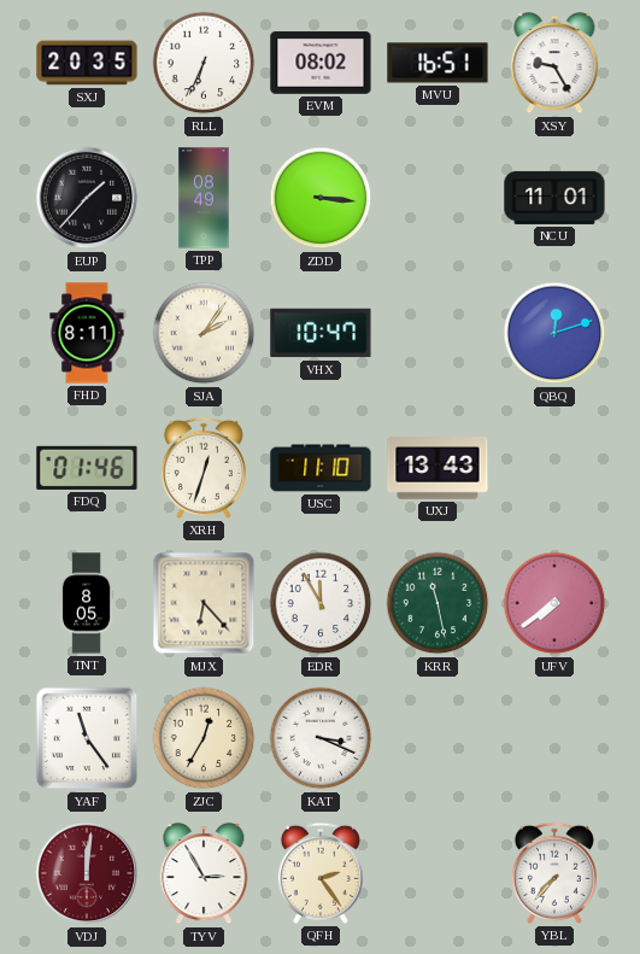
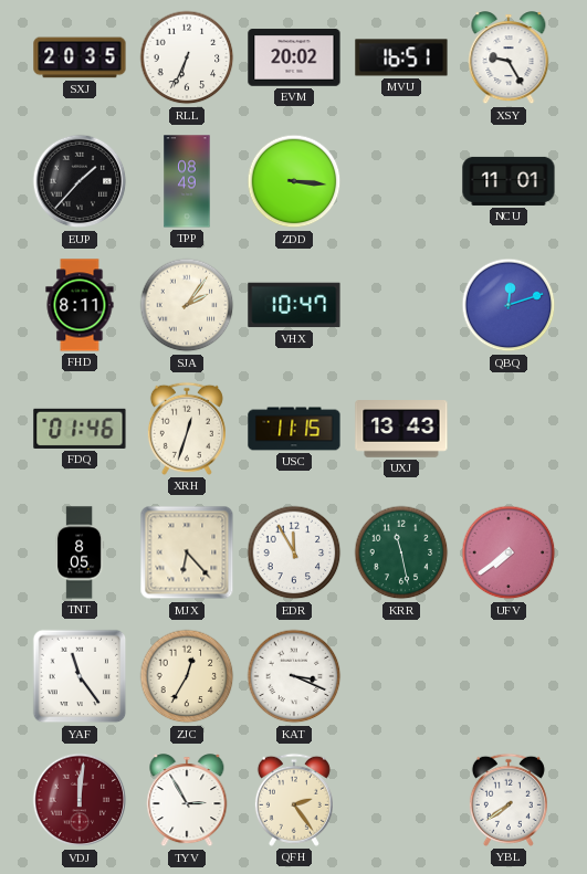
EVM: 08:02 -> 20:02 (294, 57)
USC: 11:10 -> 11:15 (294, 429)
YBL: 7:37 -> 7:39 (509, 800)
